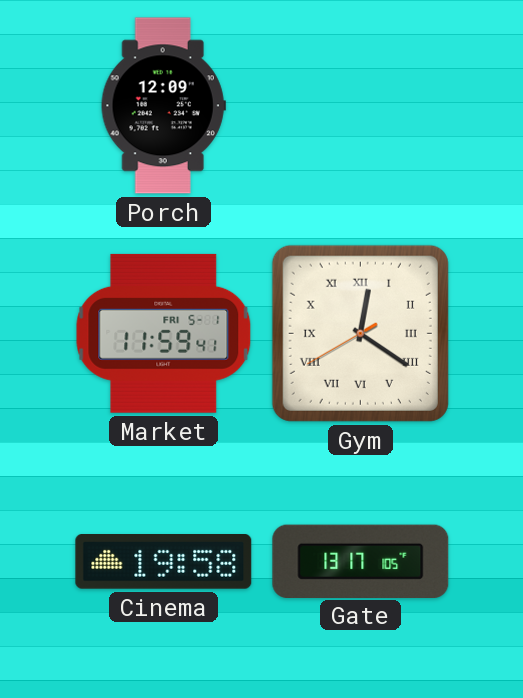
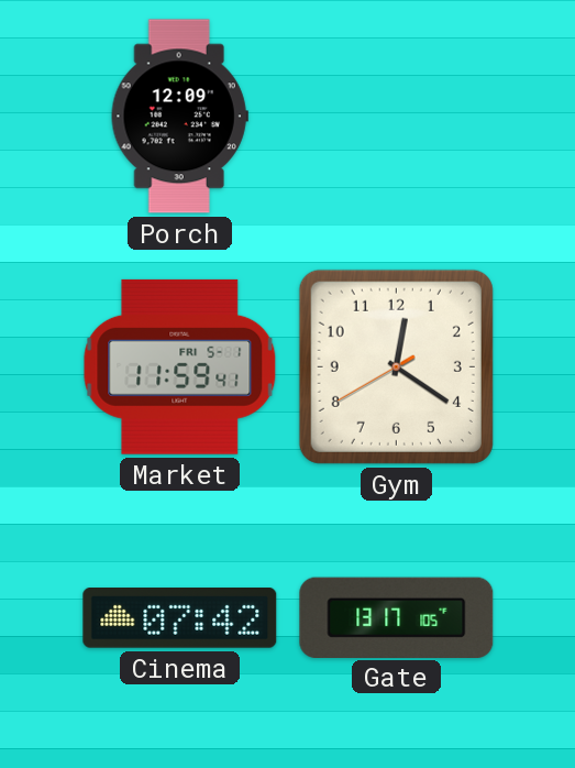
Gym numerals: Roman -> Arabic (396, 366)
Cinema: 19:58 -> 07:42 (180, 618)
